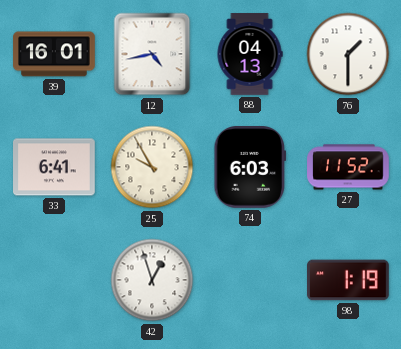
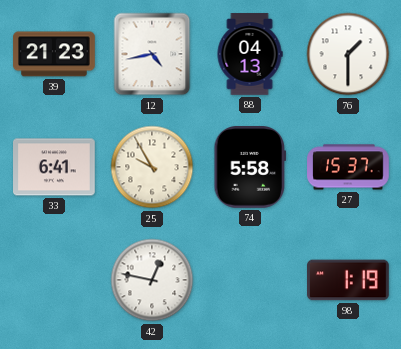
39: 16:01 -> 21:23 (54, 54)
74: 6:03 -> 5:58 (250, 168)
27: 11:52 -> 15:37 (348, 167)
42: 12:57 -> 12:47 (152, 280)
